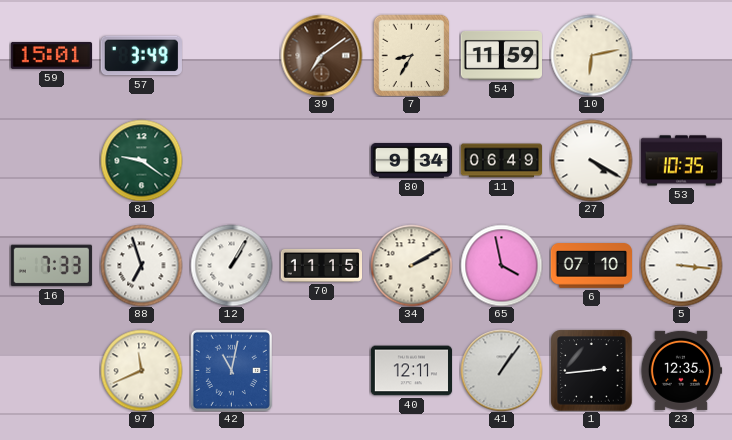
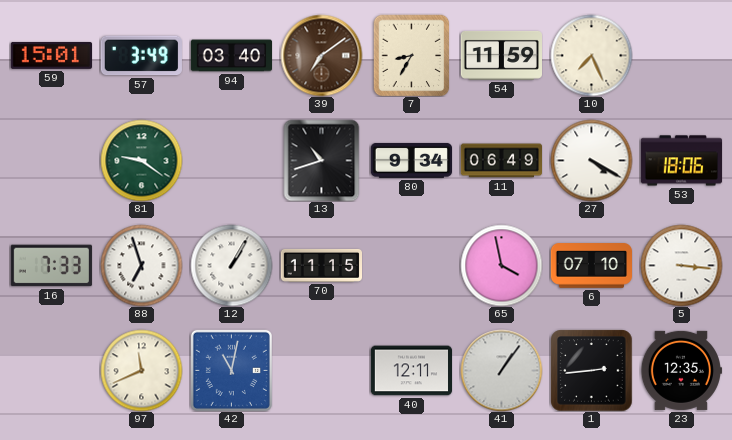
94: none -> 03:40 (231, 56)
10: 6:13 -> 7:26 (591, 55)
13: none -> 10:42 (322, 160)
53: 10:35 -> 18:06 (681, 161)
34: 2:10 -> none (411, 265)
